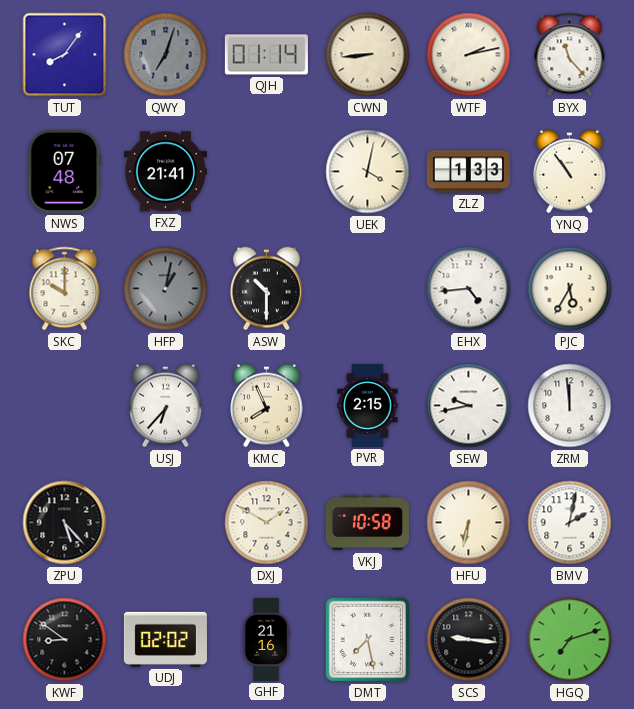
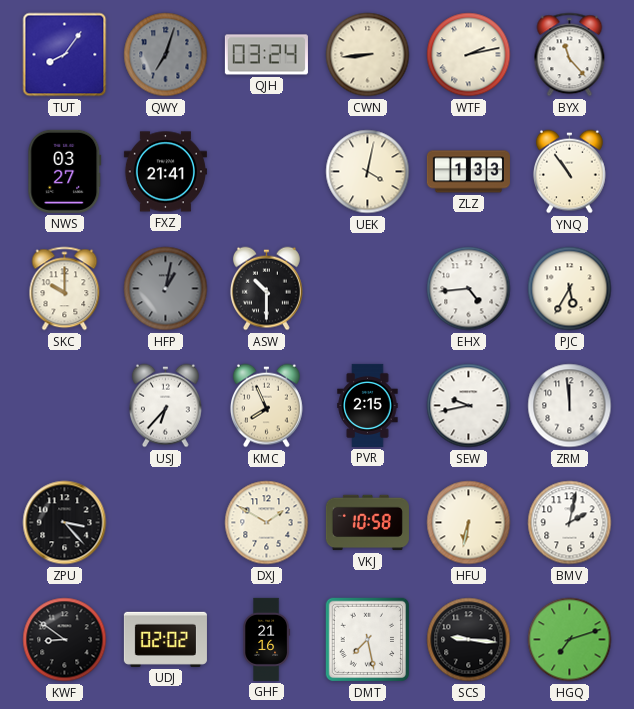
QJH: 01:14 -> 03:24 (266, 55)
NWS: 07:48 -> 03:27 (65, 171)
ZPU: 5:23 -> 3:23 (65, 523)
